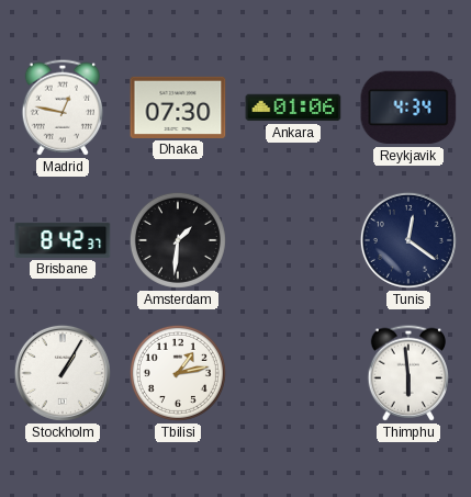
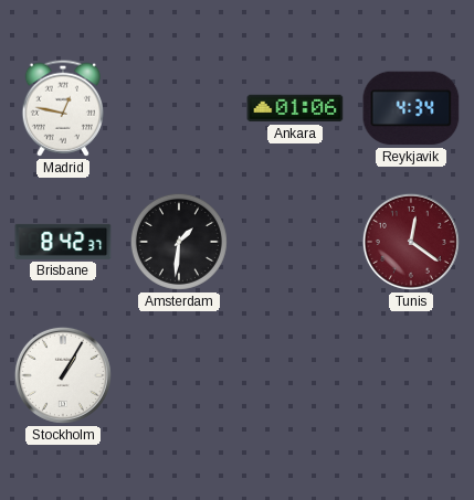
Dhaka: 07:30 -> none (178, 108)
Tunis dial: navy -> burgundy (411, 242)
Tbilisi: 1:13 -> none (178, 373)
Thimphu: 5:59 -> none (407, 373)
